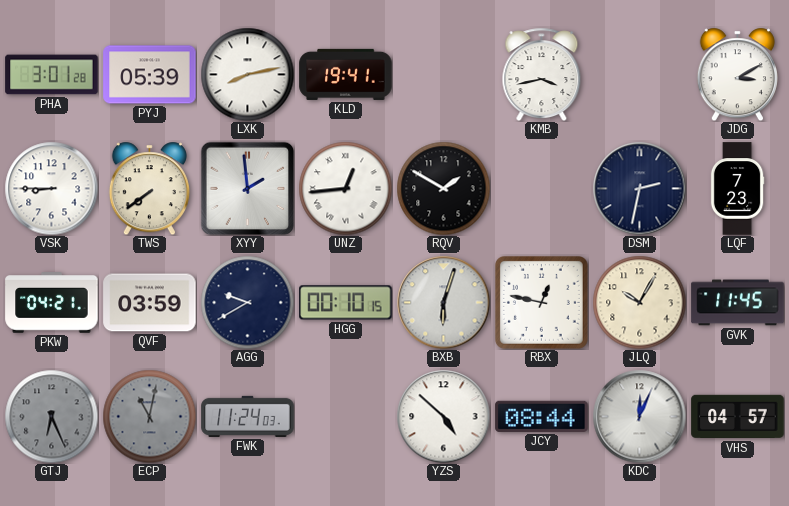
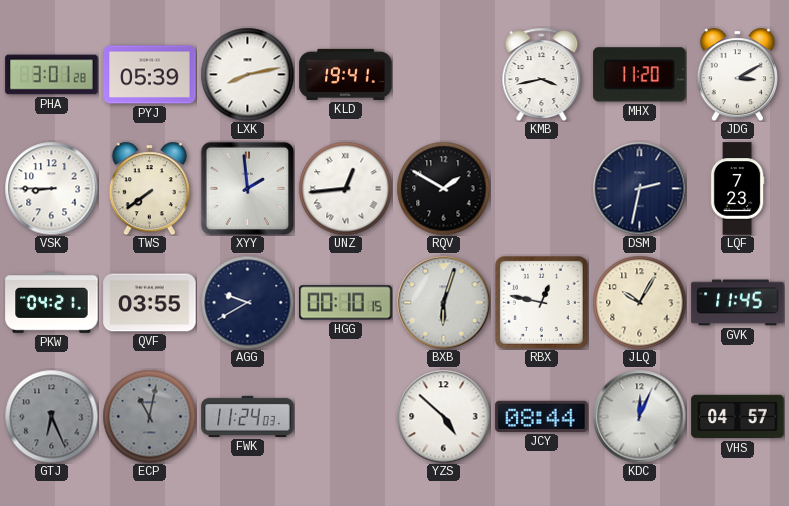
MHX: none -> 11:20 (640, 75)
QVF: 03:59 -> 03:55 (150, 303)
